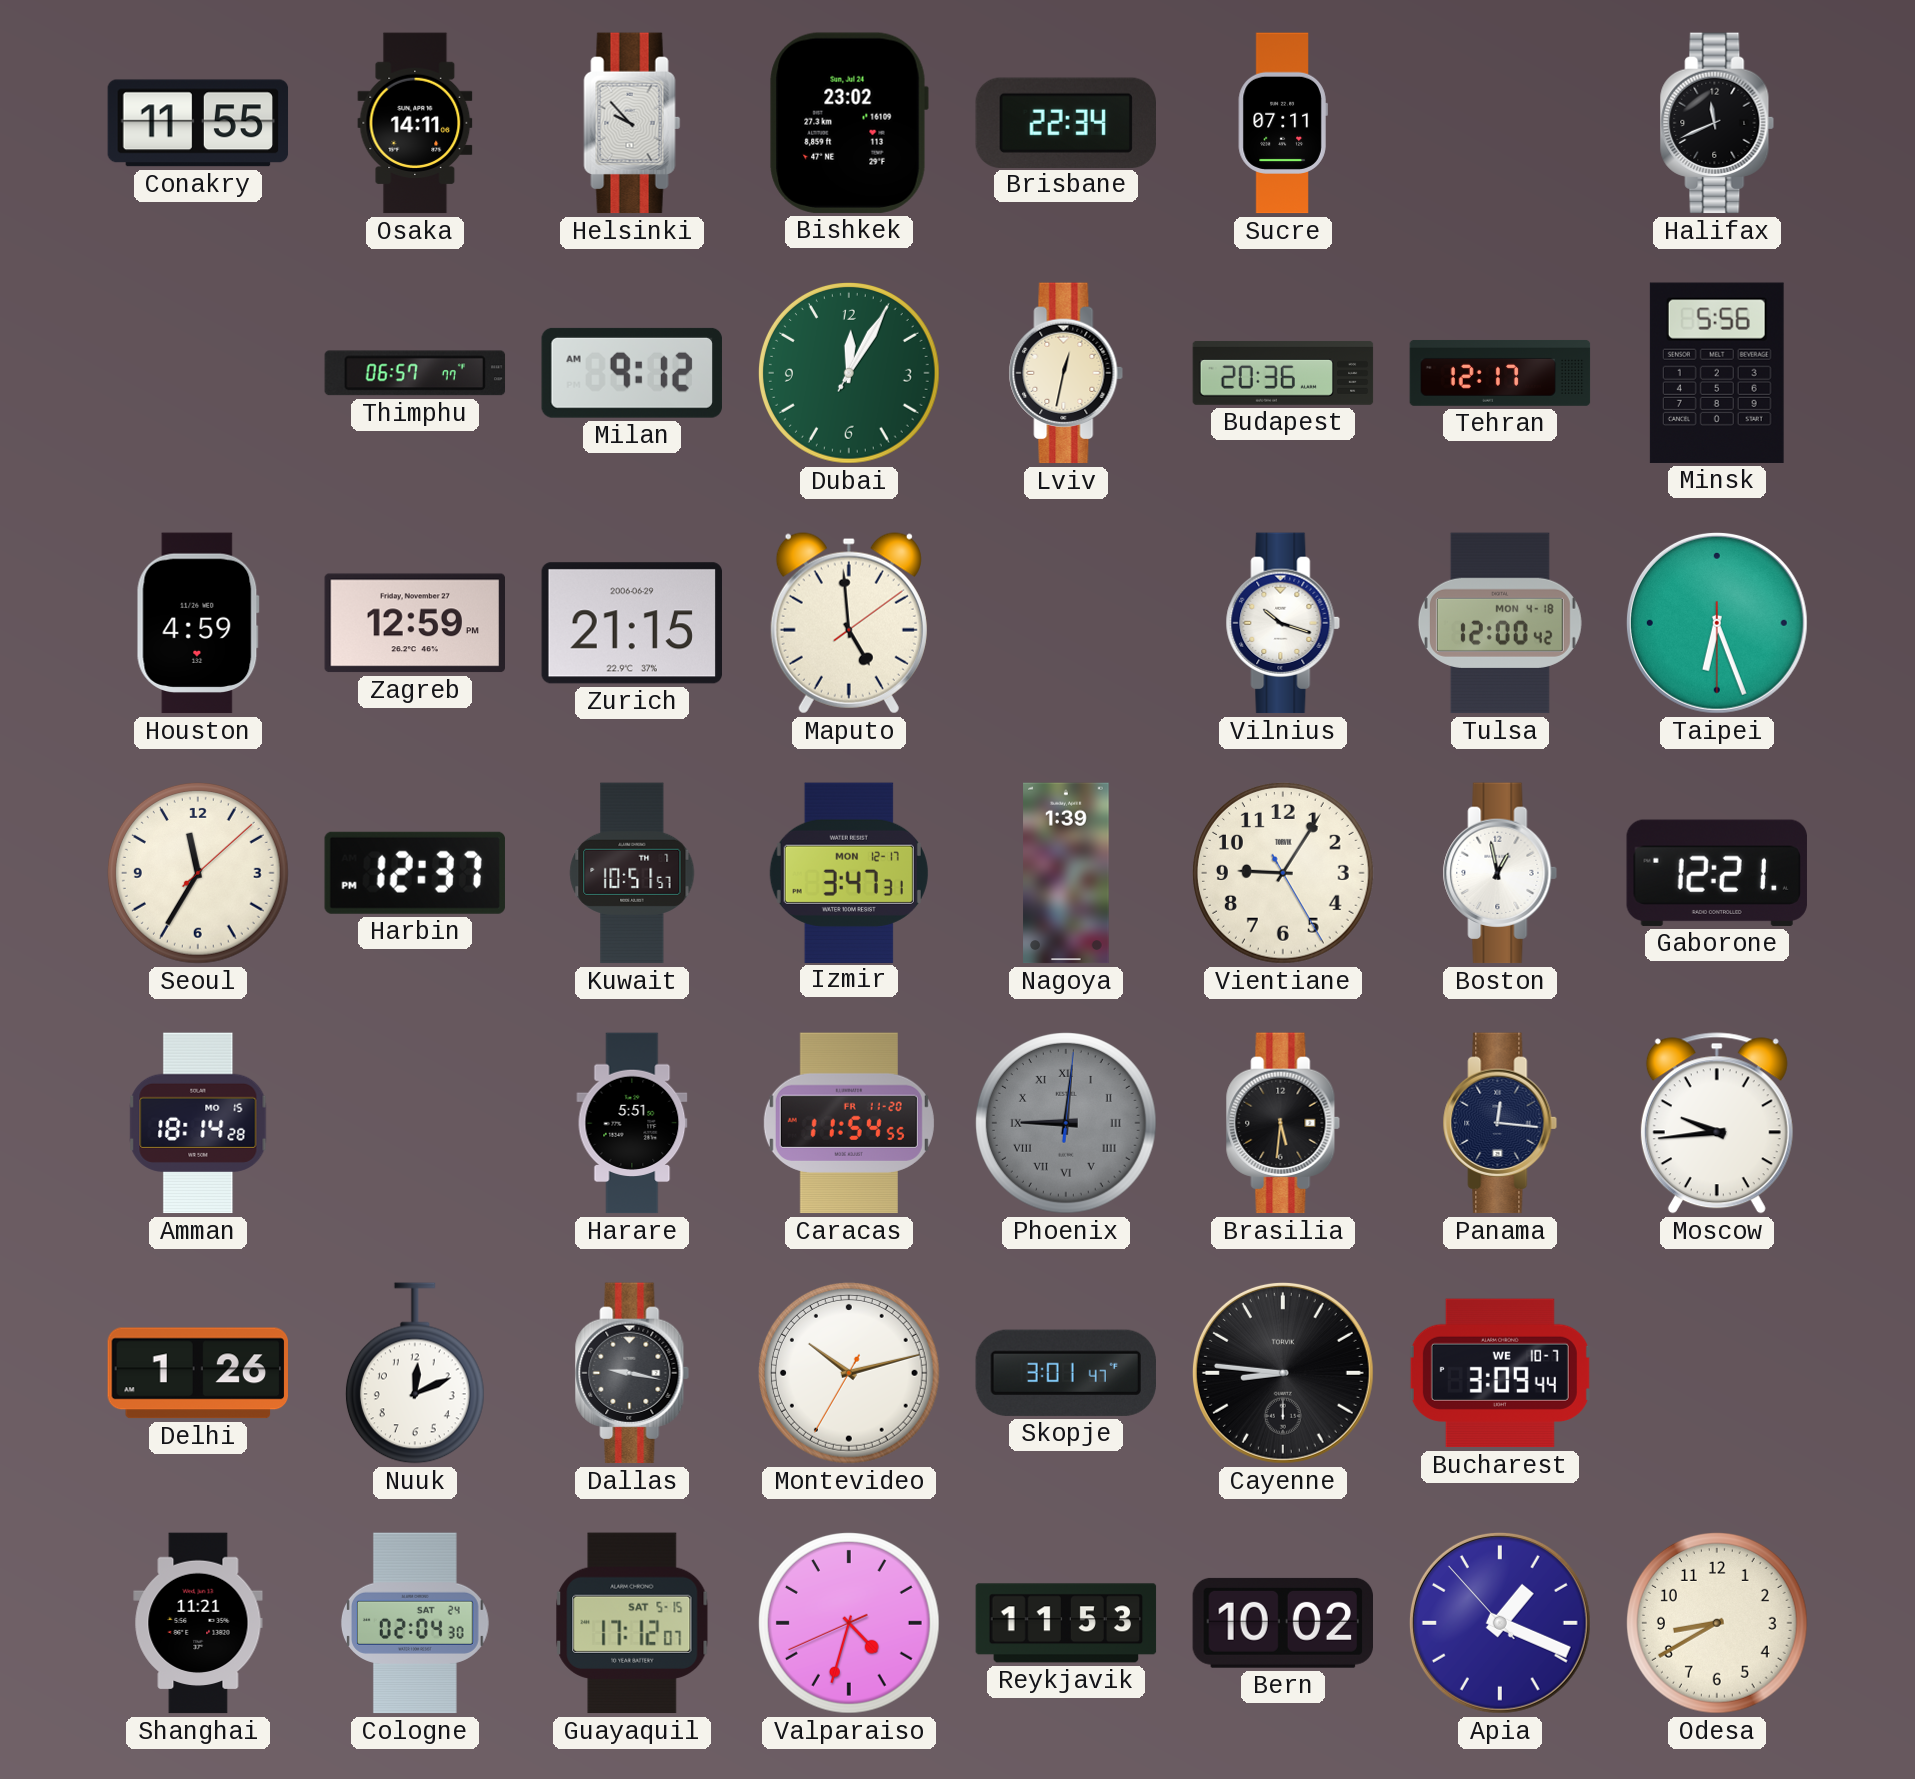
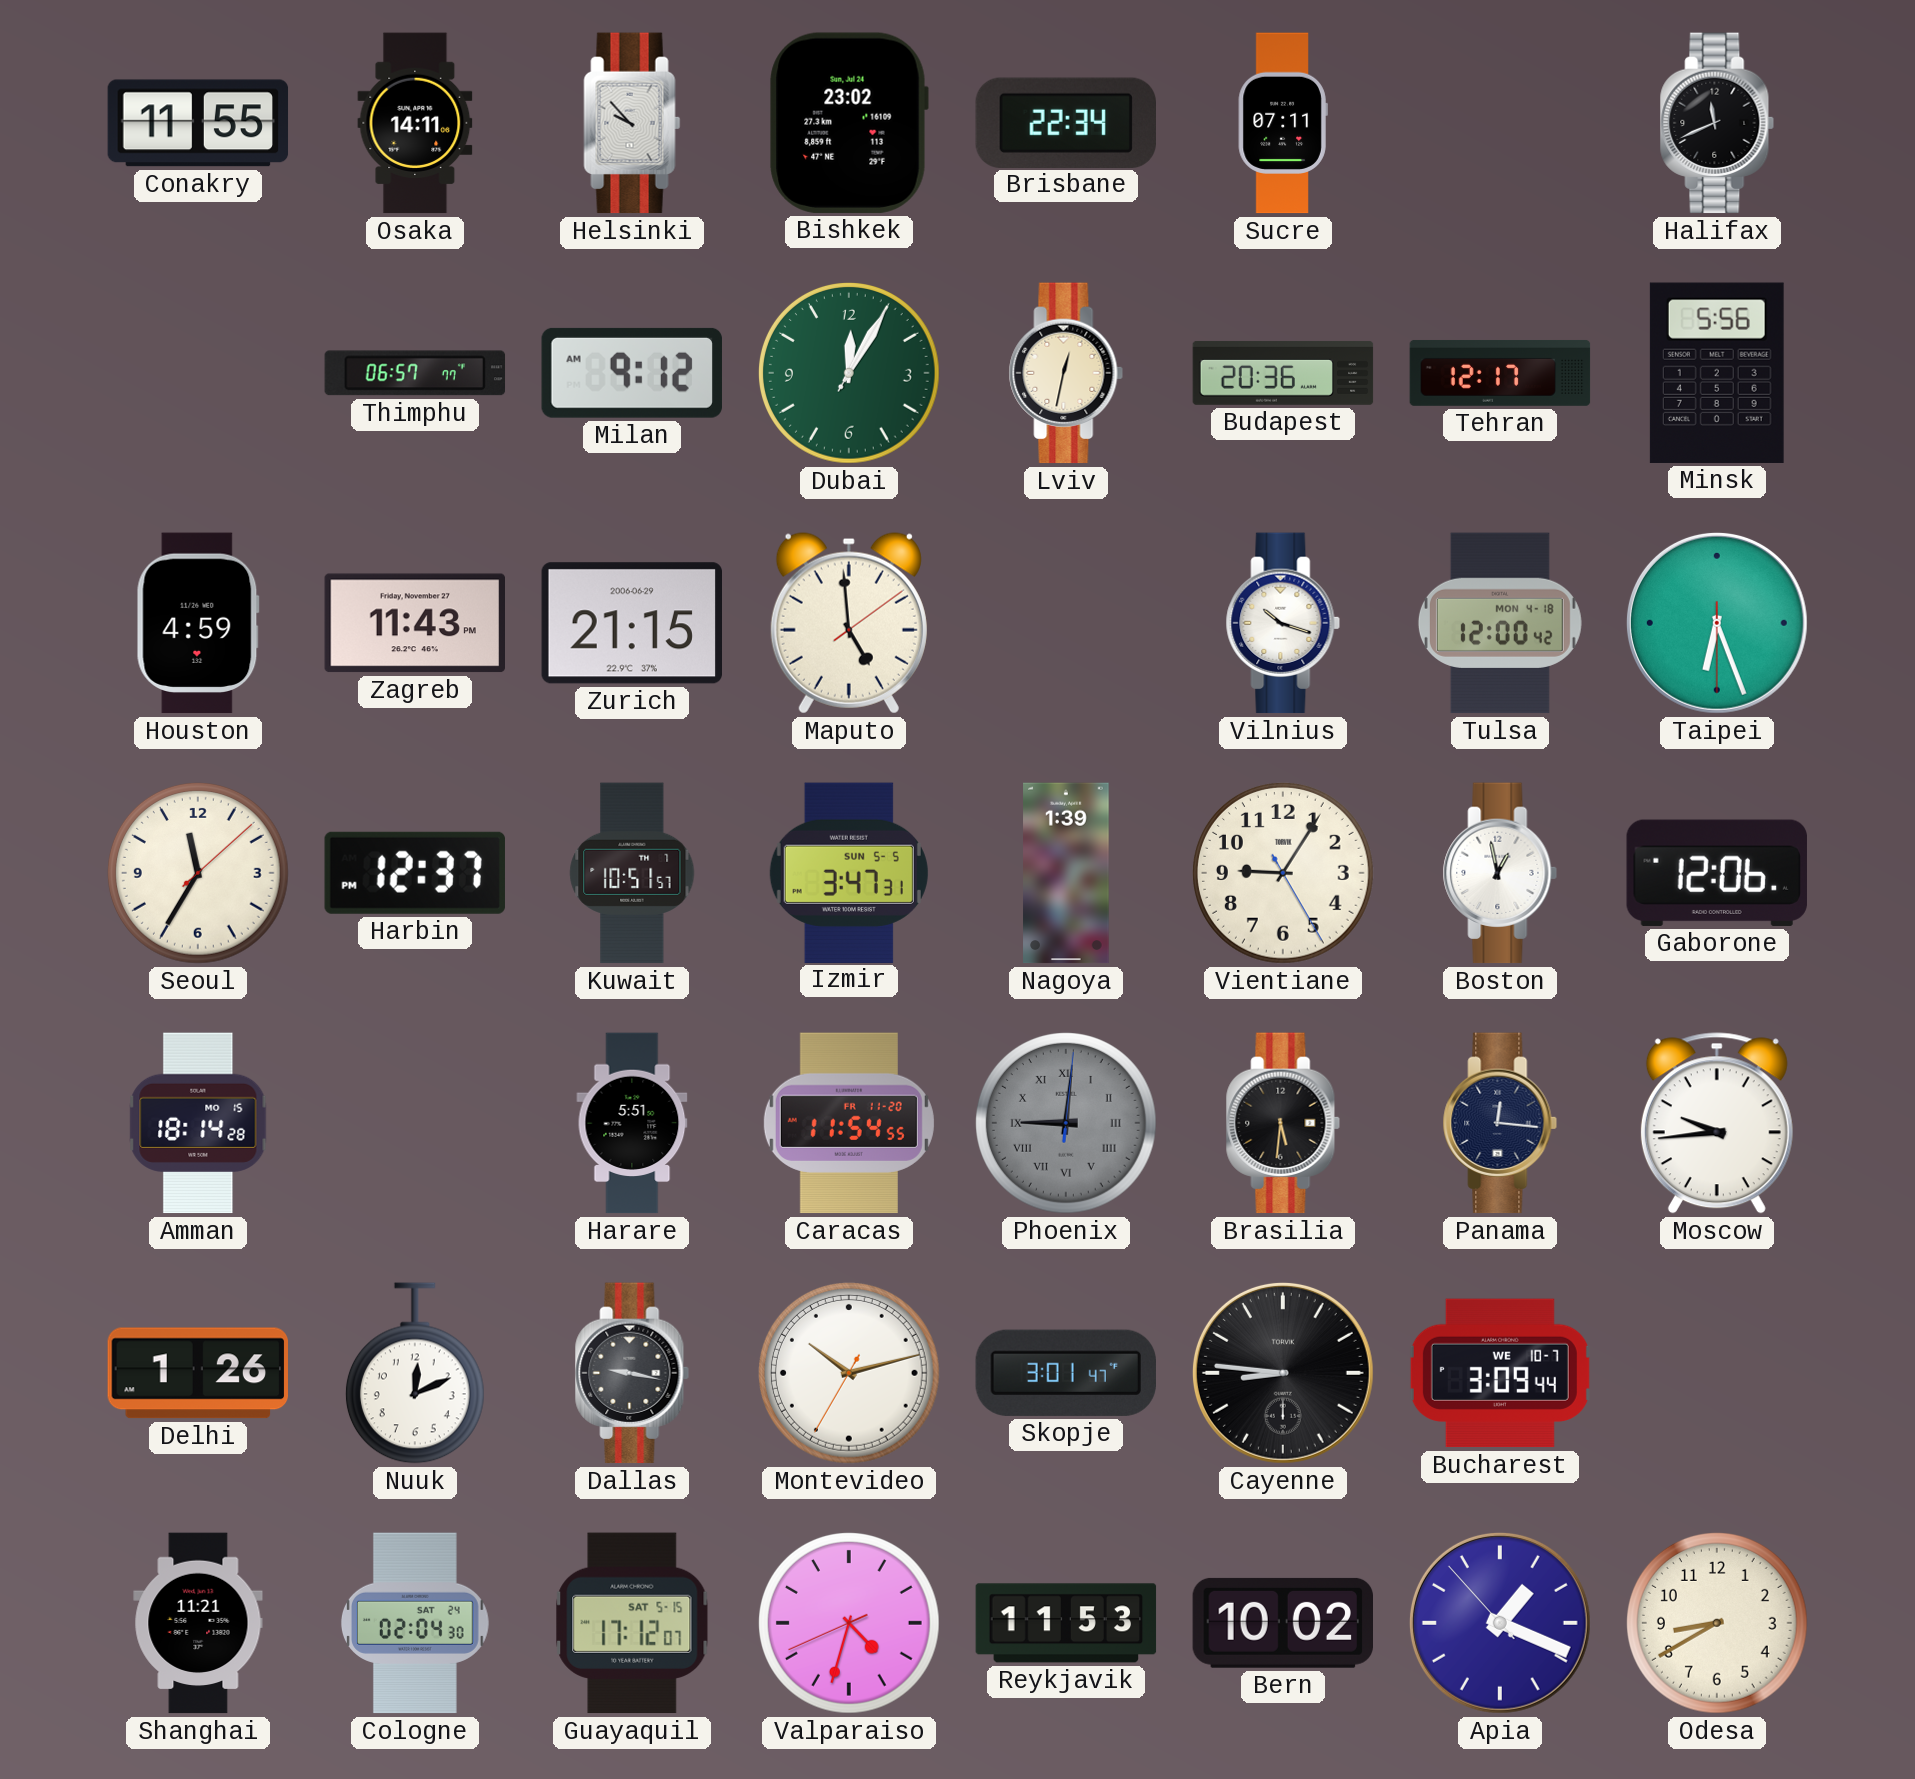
Zagreb: 12:59 -> 11:43 (414, 623)
Izmir date: MON 12-17 -> SUN 5-5 (849, 872)
Gaborone: 12:21 -> 12:06 (1717, 873)
